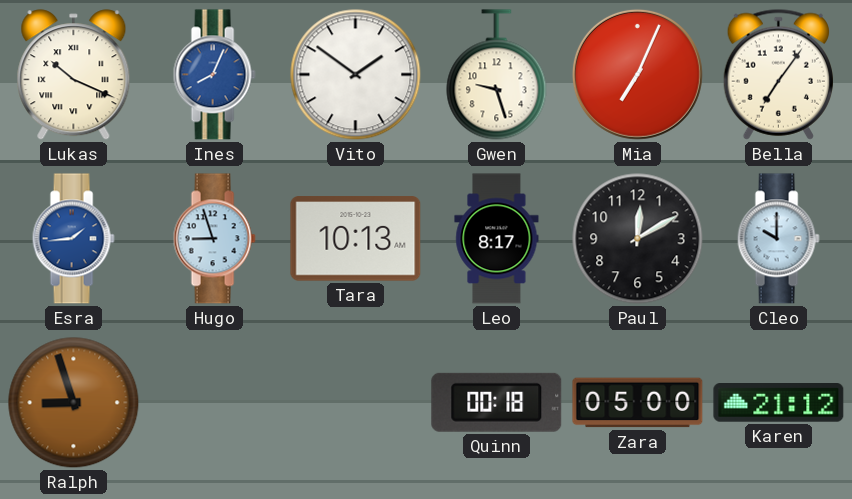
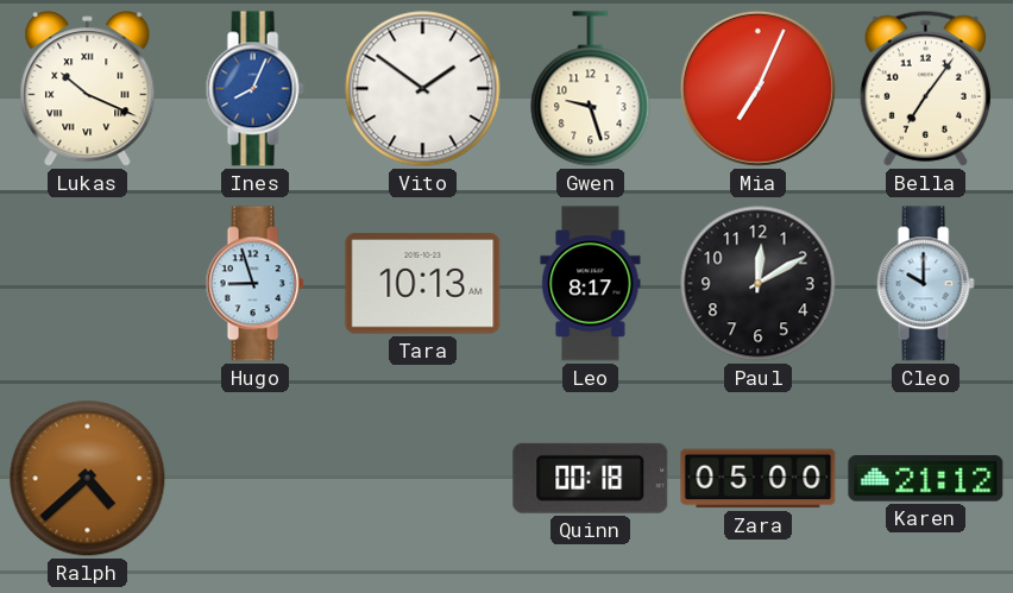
Esra: 1:44 -> none (73, 239)
Ralph: 8:57 -> 4:38 (88, 479)
